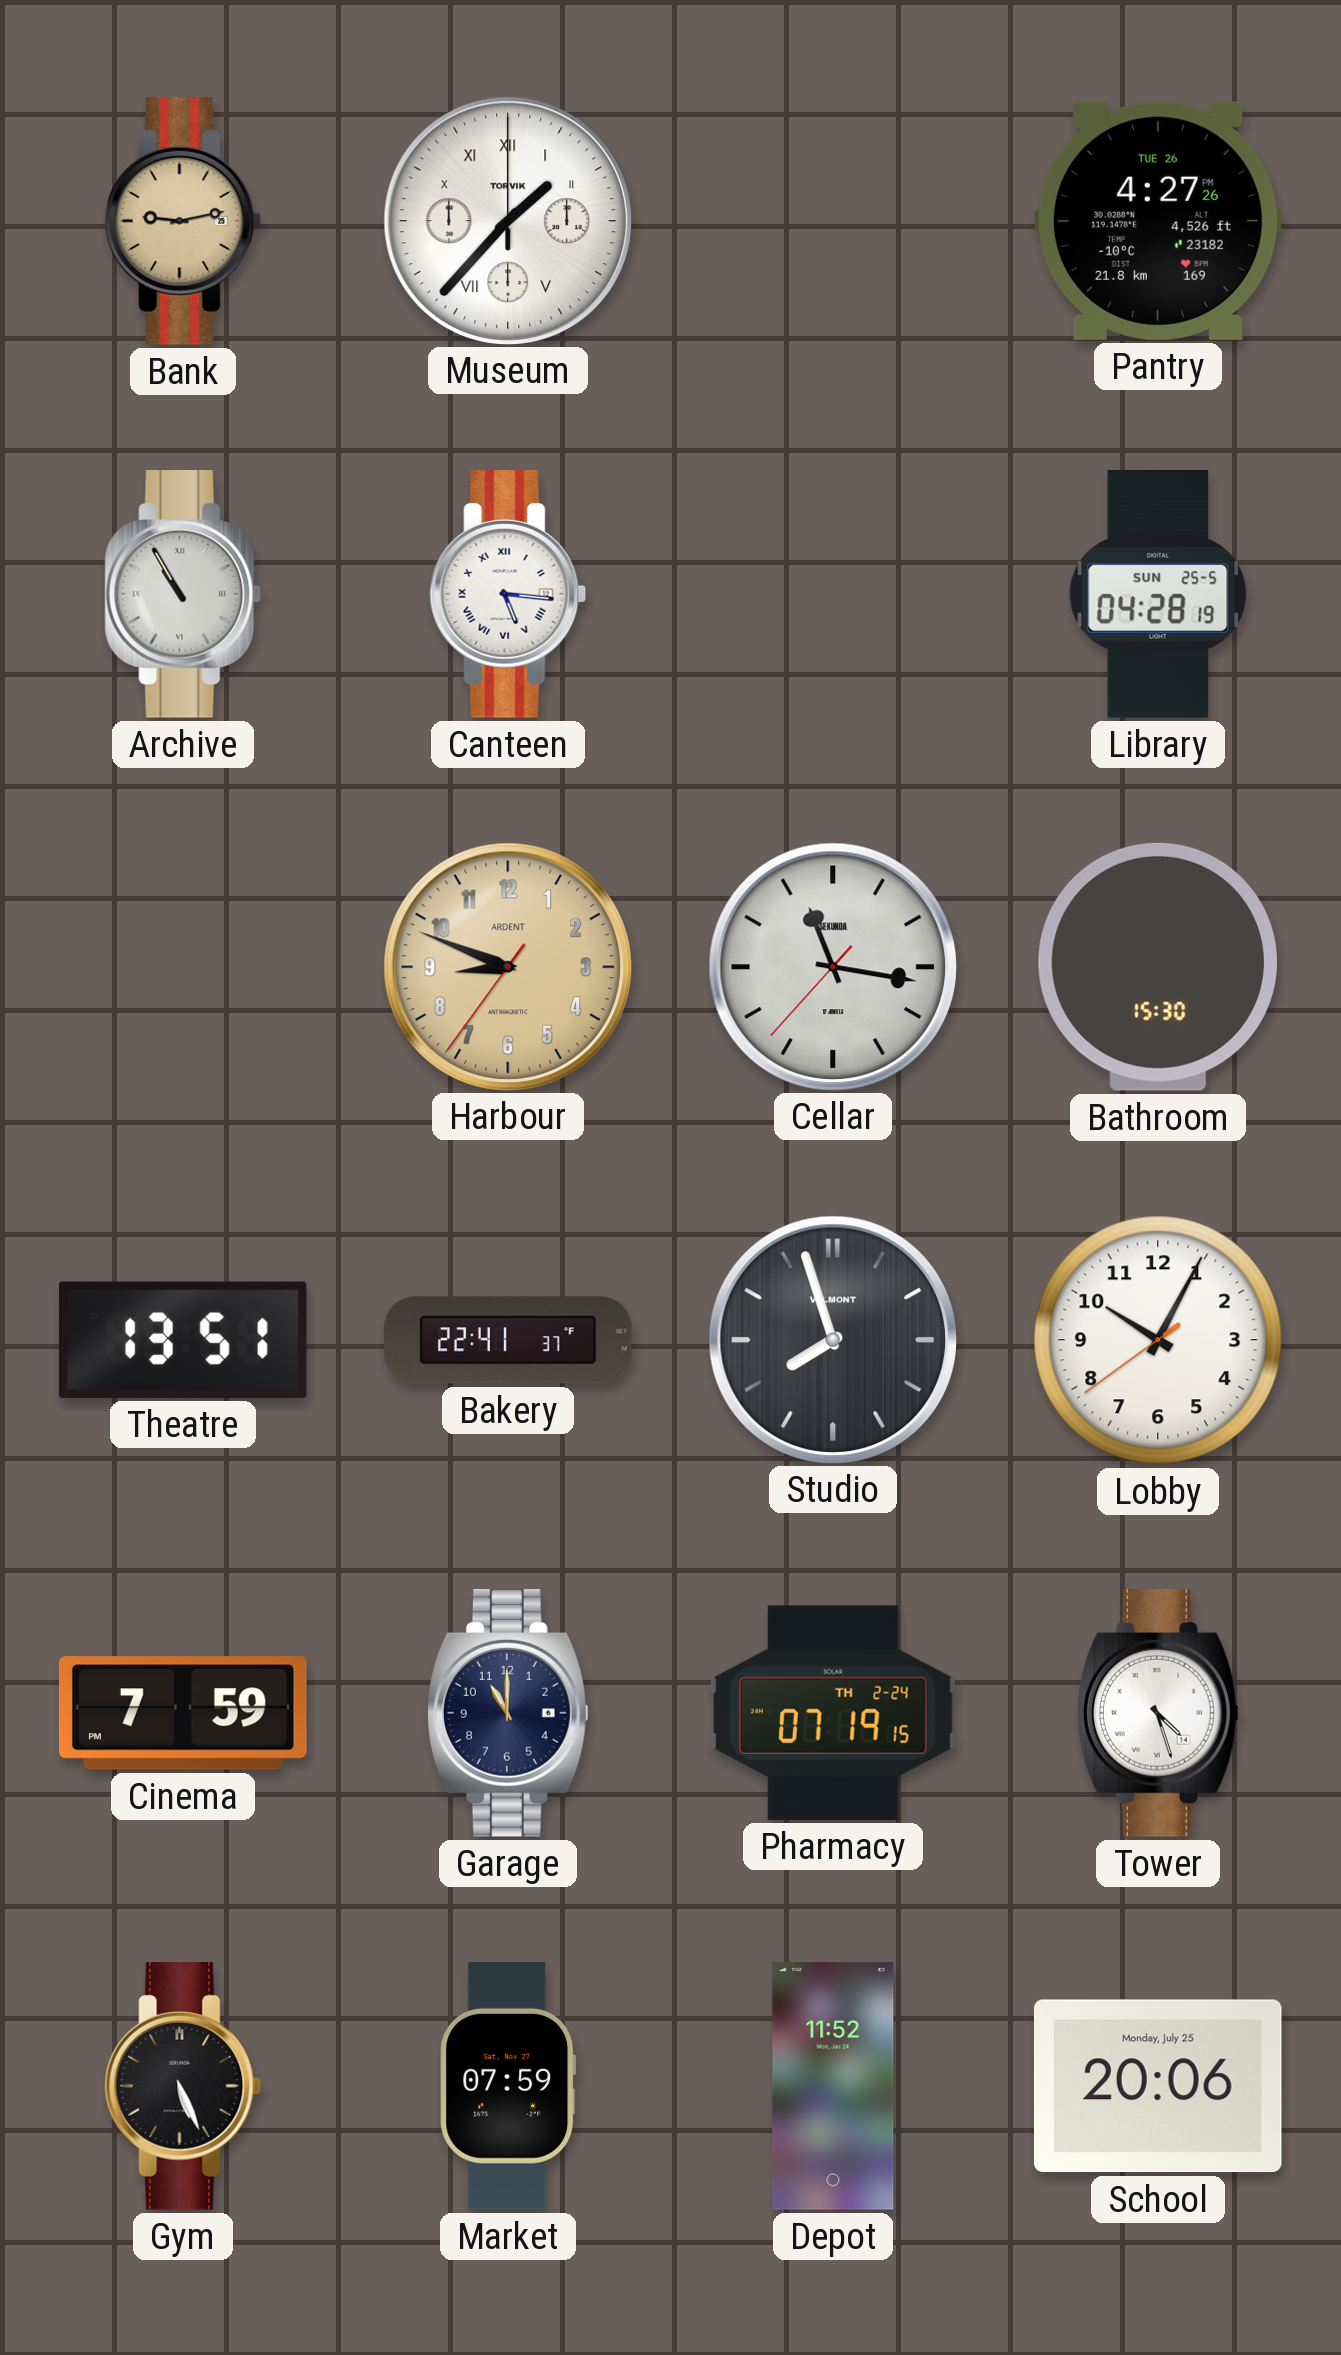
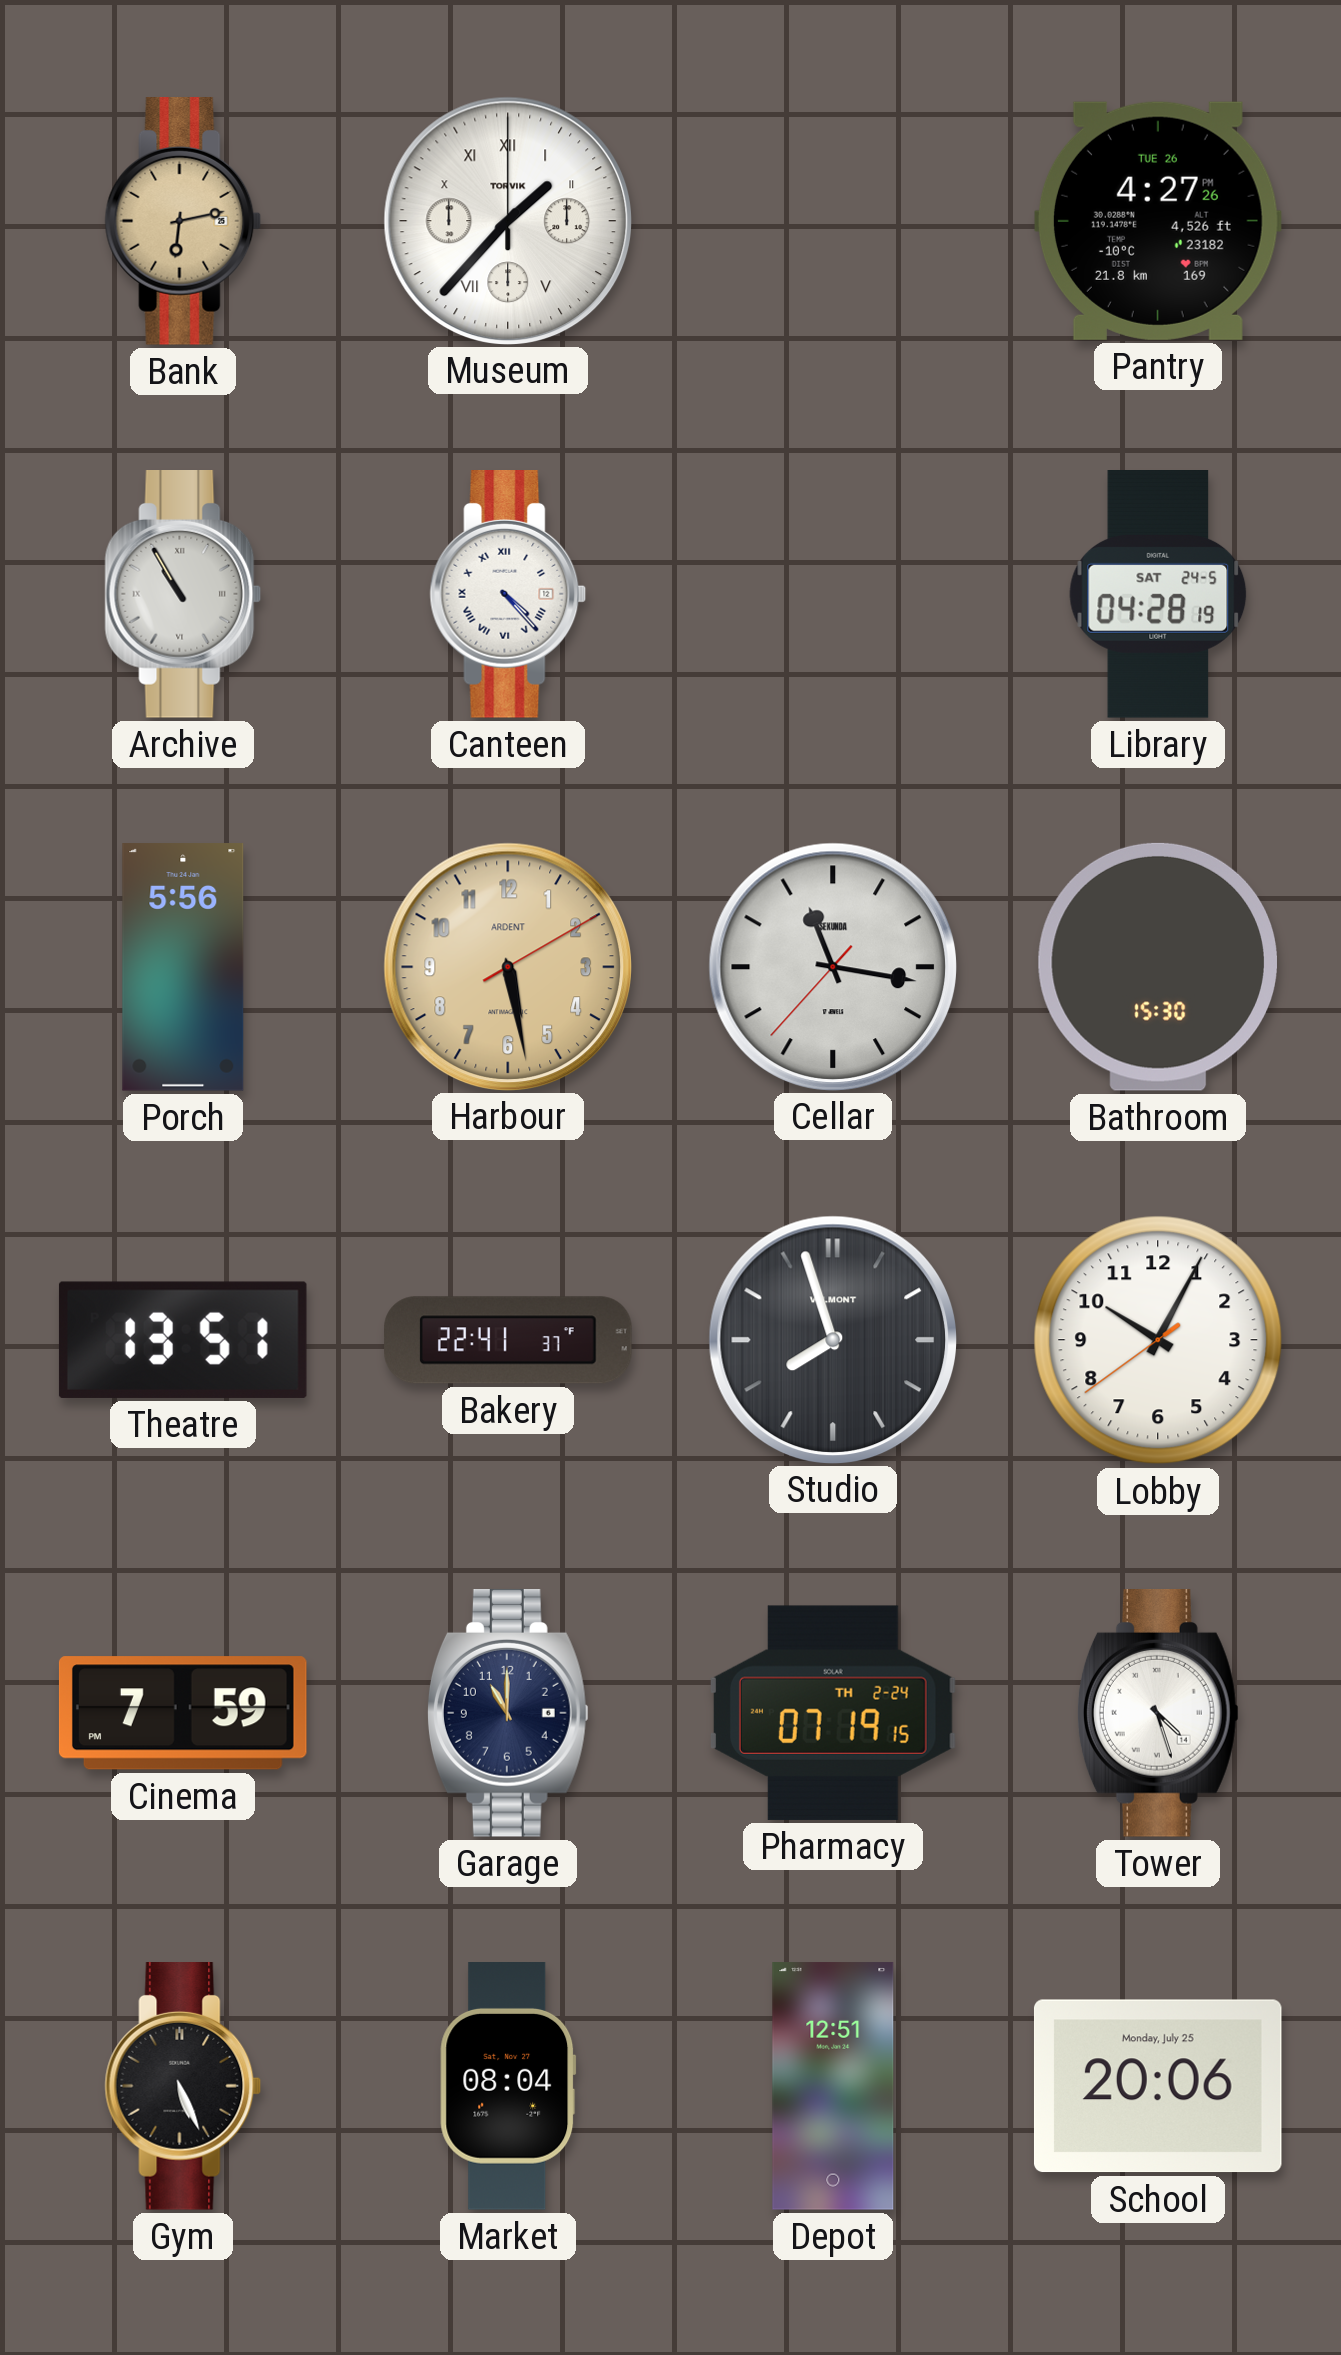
Bank: 9:13 -> 6:13 (183, 222)
Canteen: 5:16 -> 4:23 (508, 595)
Library date: SUN 25-5 -> SAT 24-5 (1158, 594)
Porch: none -> 5:56 (183, 967)
Harbour: 8:48 -> 5:28 (507, 966)
Market: 07:59 -> 08:04 (508, 2086)
Depot: 11:52 -> 12:51 (833, 2086)
